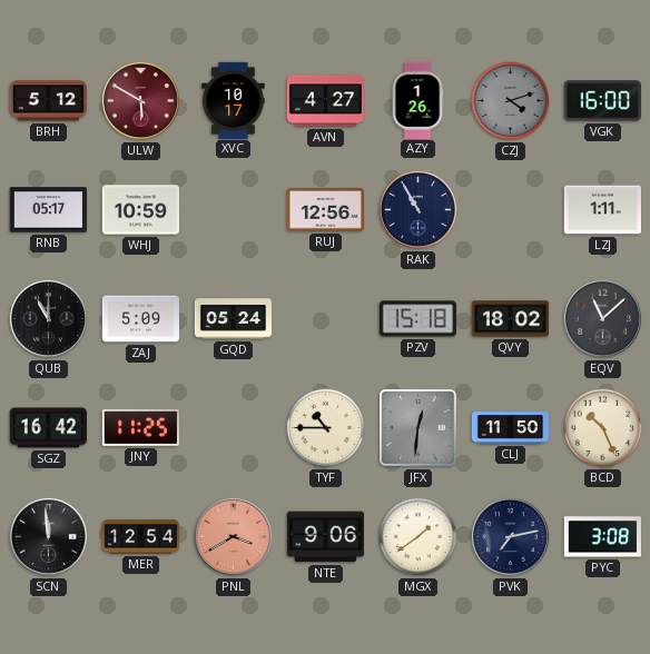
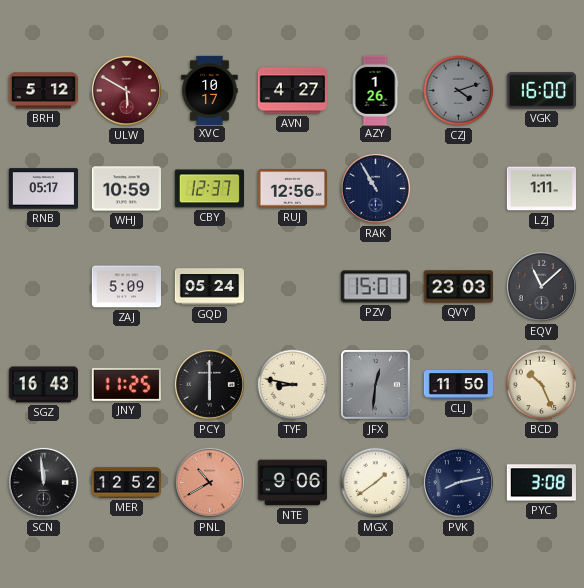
CBY: none -> 12:37 (209, 189)
QUB: 11:00 -> none (48, 318)
PZV: 15:18 -> 15:01 (375, 287)
QVY: 18:02 -> 23:03 (458, 287)
SGZ: 16:42 -> 16:43 (43, 385)
PCY: none -> 6:00 (209, 384)
TYF: 10:45 -> 8:47 (293, 385)
MER: 12:54 -> 12:52 (126, 483)
PNL: 3:40 -> 10:40 (209, 482)
PVK: 7:13 -> 8:13 (458, 482)
